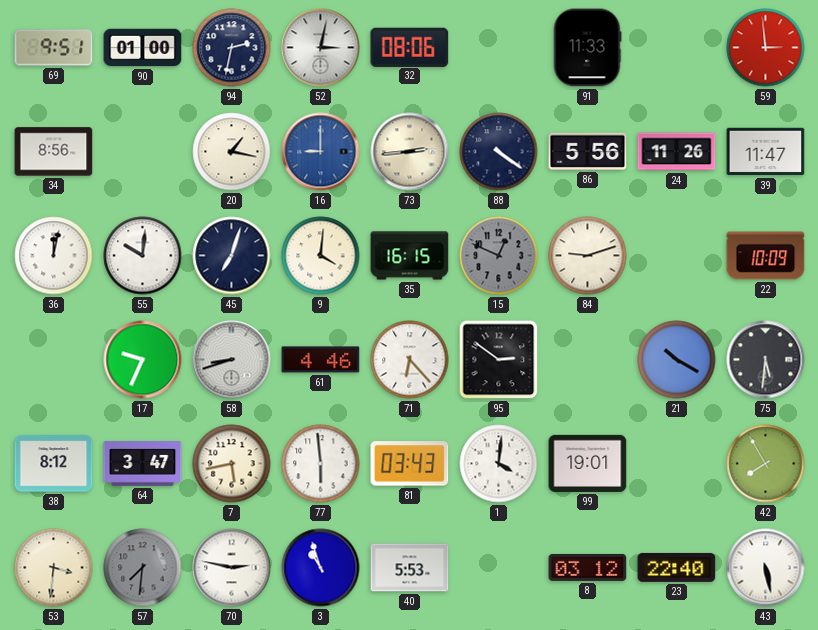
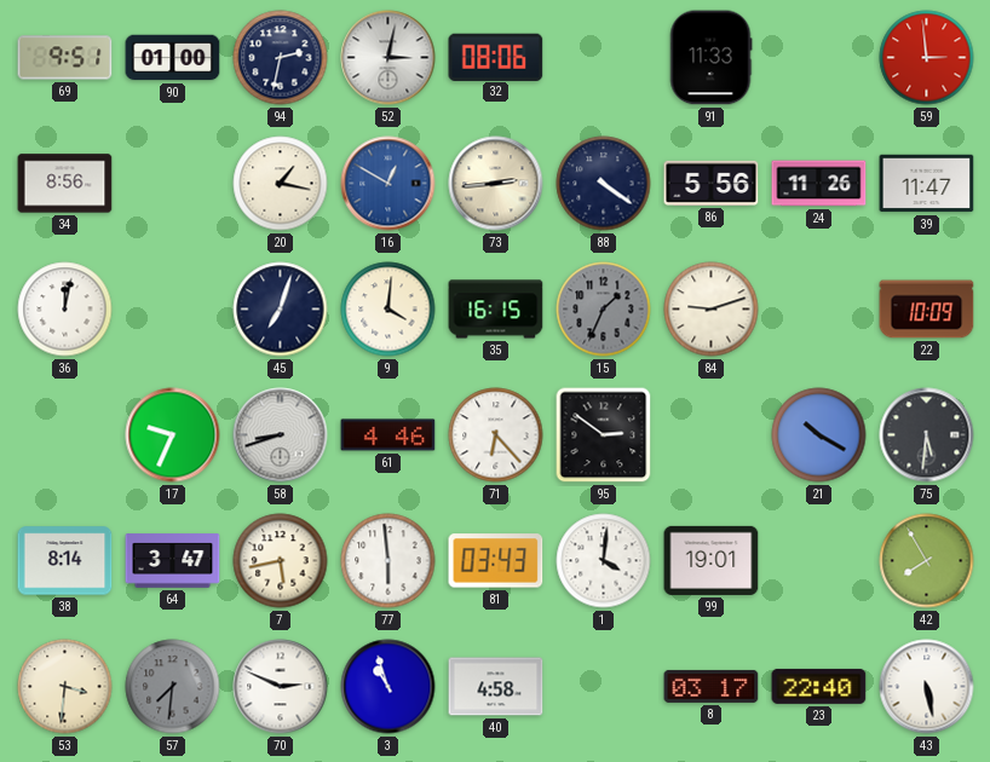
16: 9:00 -> 12:50 (388, 184)
55: 10:01 -> none (143, 256)
15: 12:49 -> 1:34 (604, 310)
38: 8:12 -> 8:14 (65, 561)
70: 2:47 -> 2:49 (281, 687)
40: 5:53 -> 4:58 (496, 687)
8: 03:12 -> 03:17 (712, 686)
